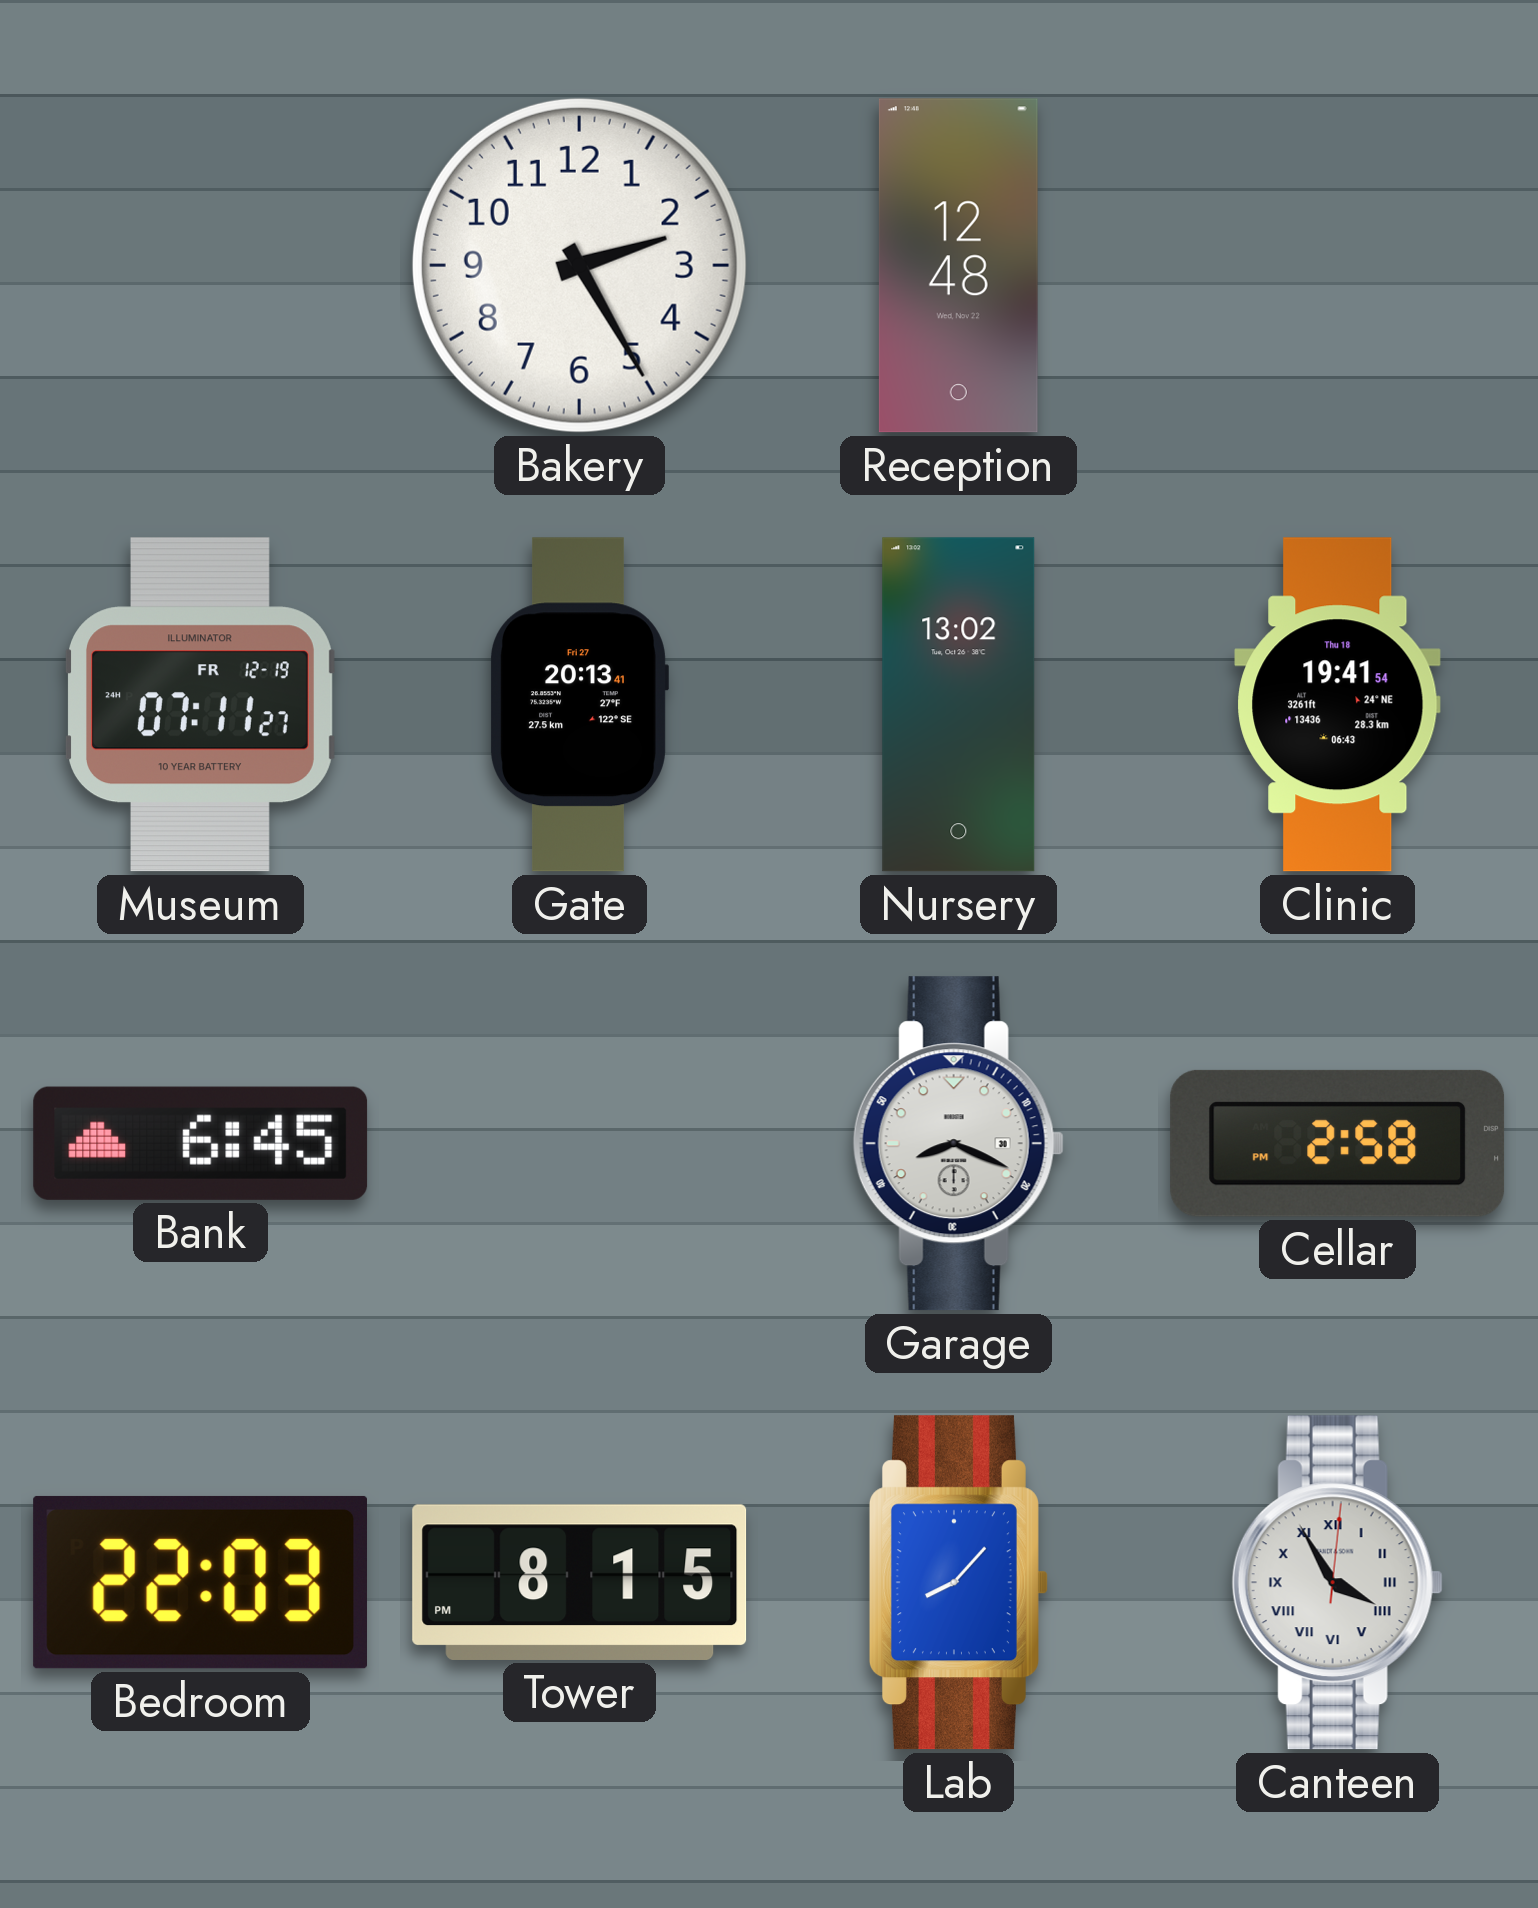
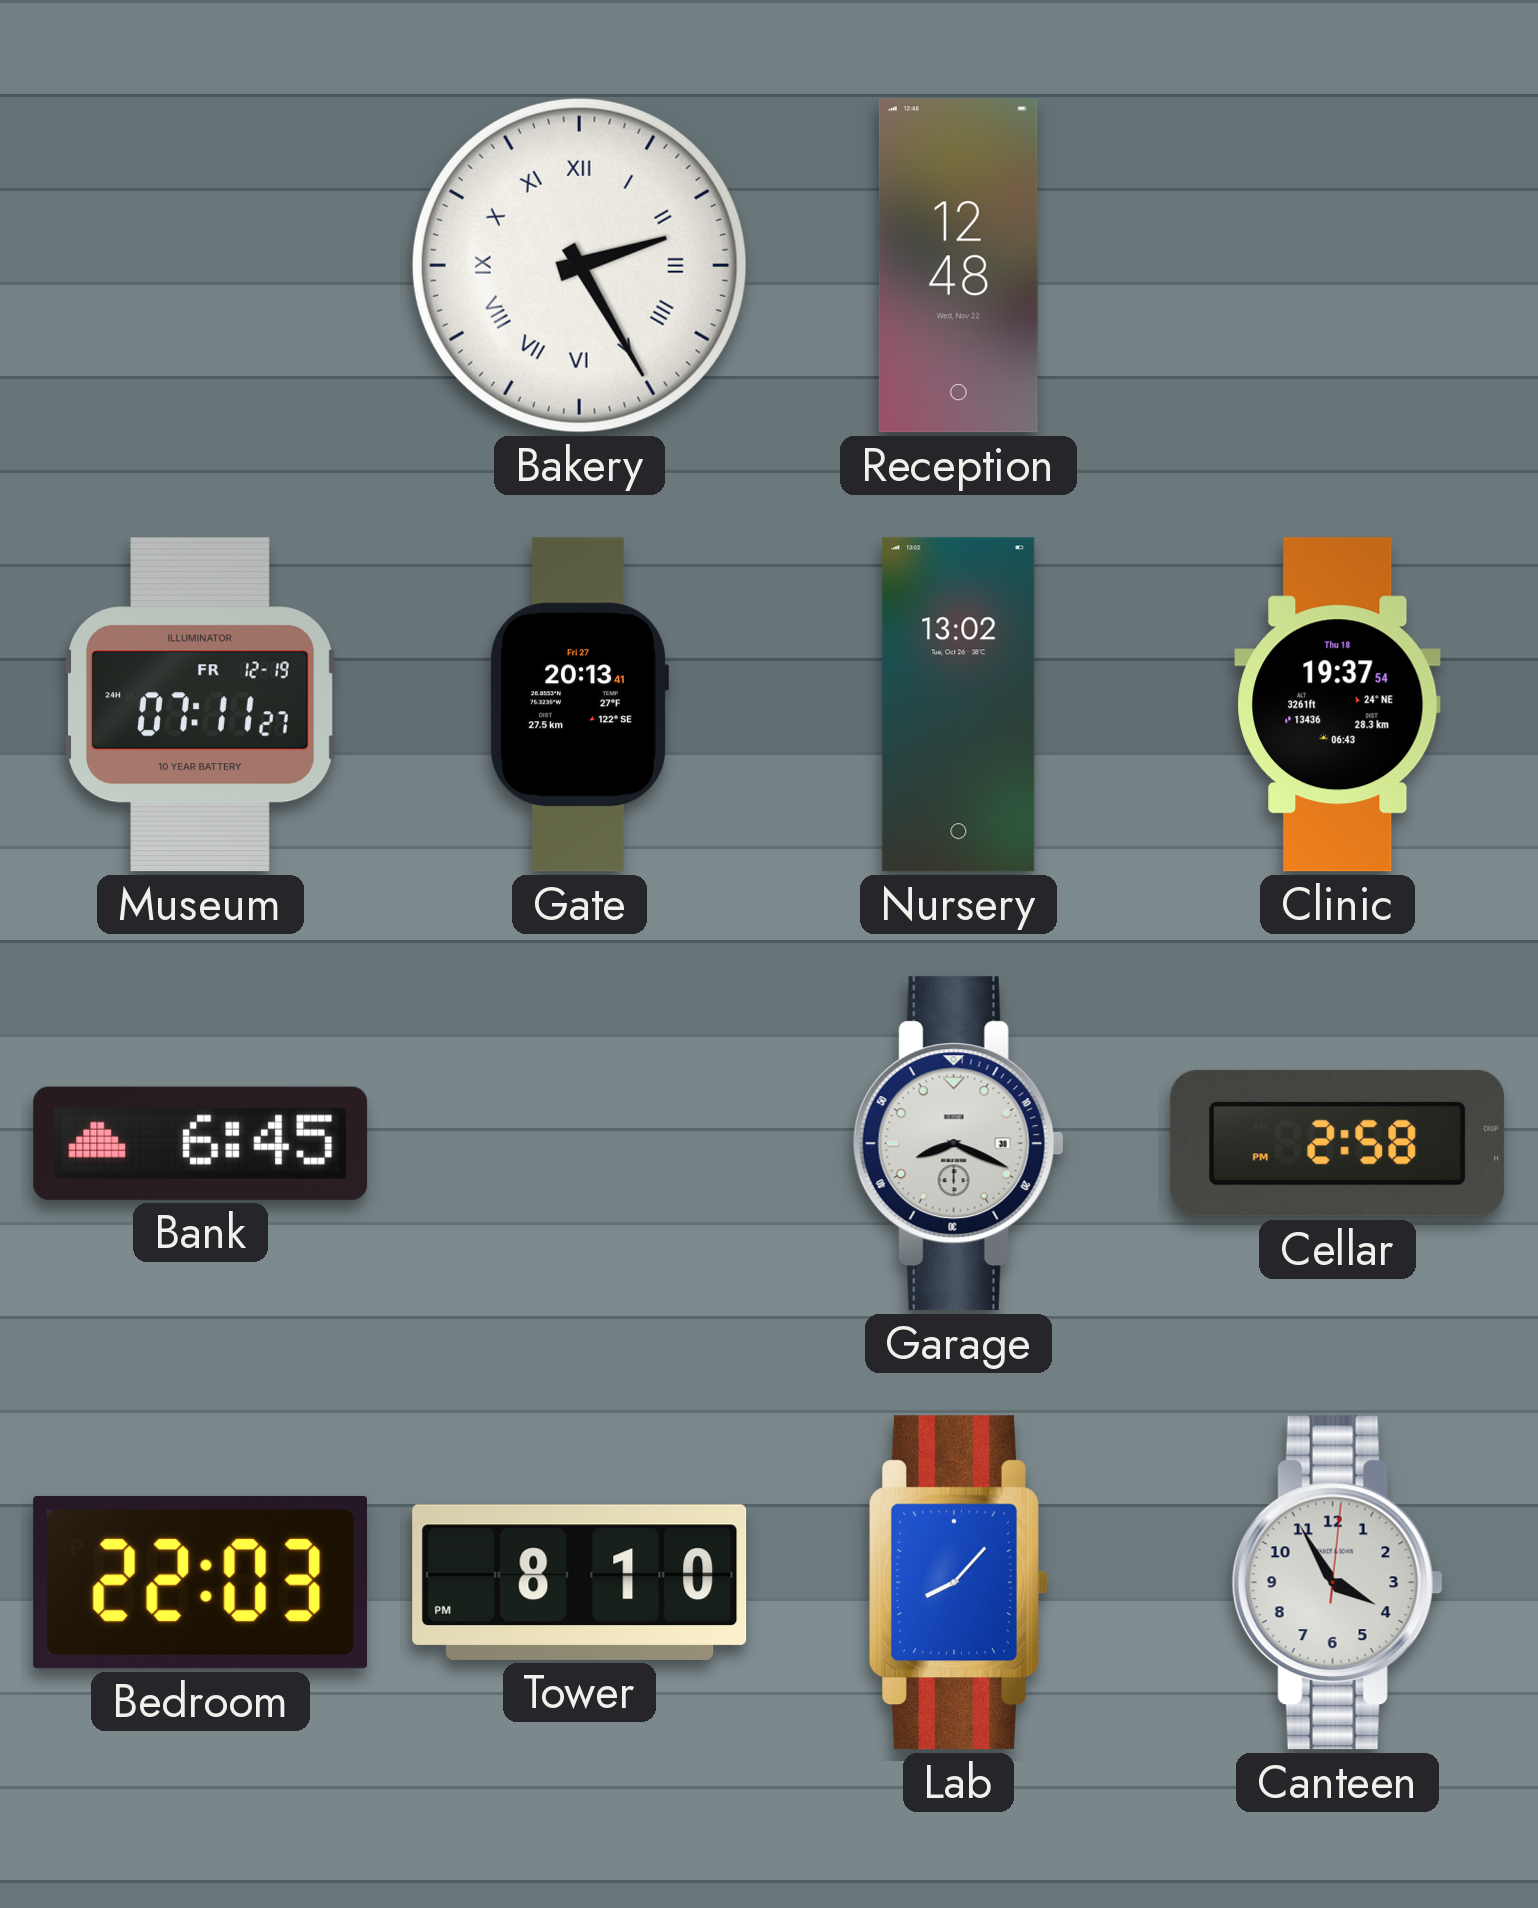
Bakery numerals: Arabic -> Roman (579, 265)
Clinic: 19:41 -> 19:37 (1338, 705)
Tower: 8:15 -> 8:10 (580, 1582)
Canteen numerals: Roman -> Arabic (1337, 1583)
